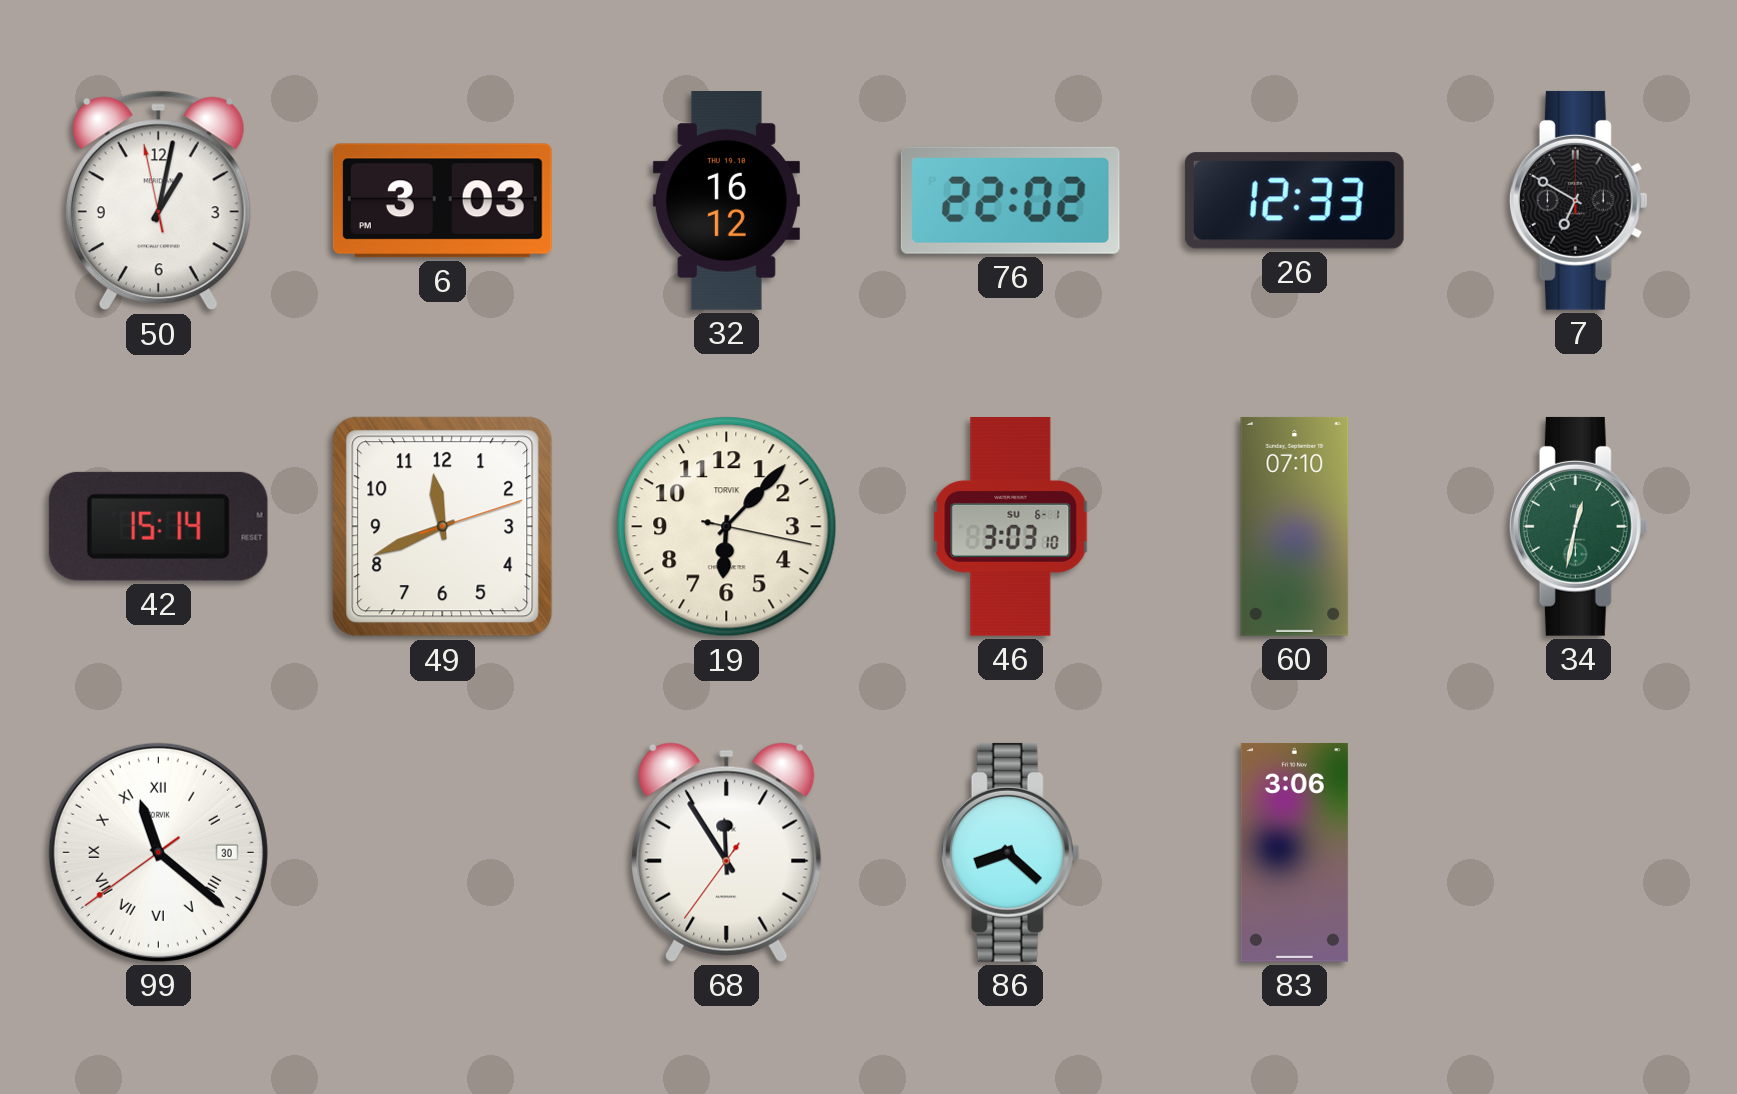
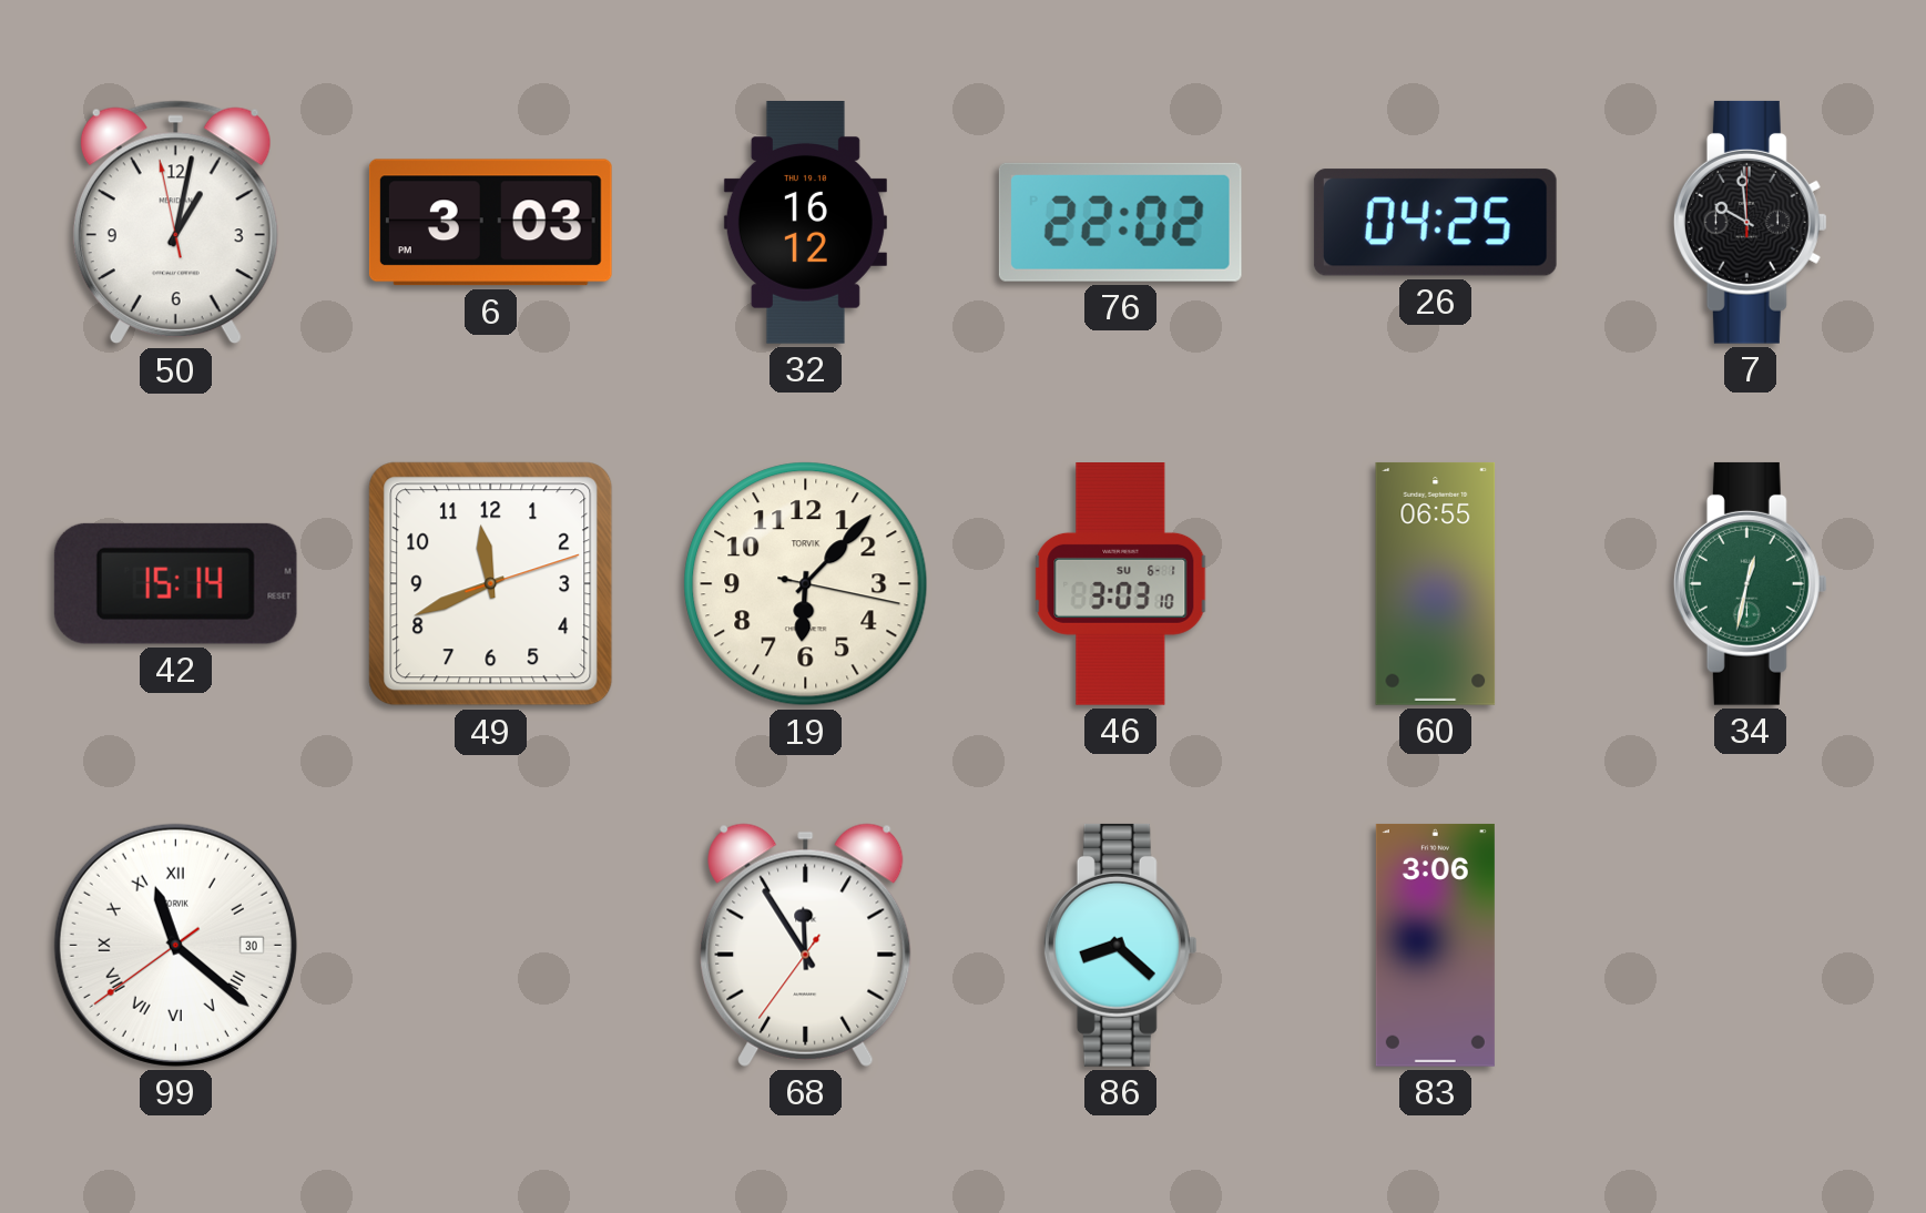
26: 12:33 -> 04:25 (1435, 223)
7: 6:50 -> 9:59 (1750, 222)
60: 07:10 -> 06:55 (1436, 583)
